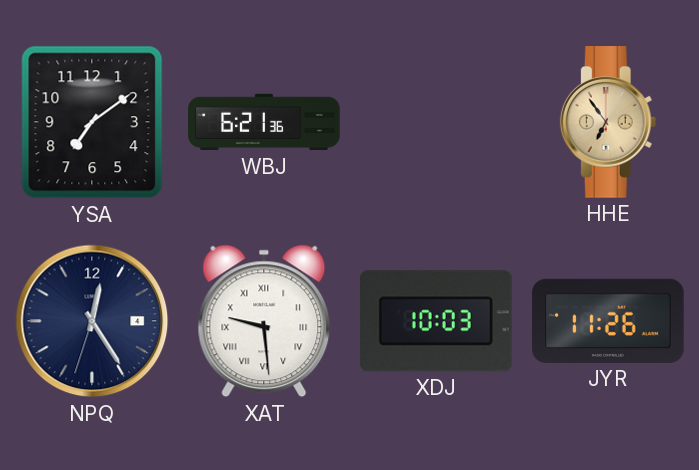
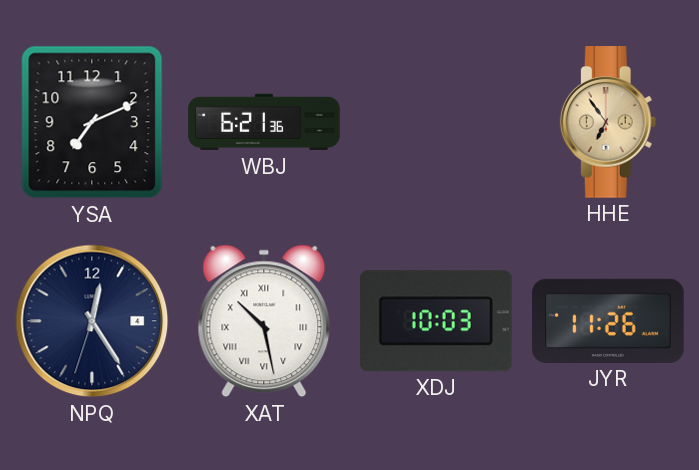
YSA: 7:09 -> 7:11 (92, 122)
XAT: 9:29 -> 10:28 (264, 321)
